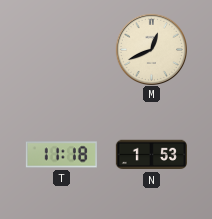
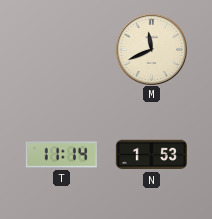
M: 12:41 -> 11:41 (151, 49)
T: 11:18 -> 11:14 (61, 155)
